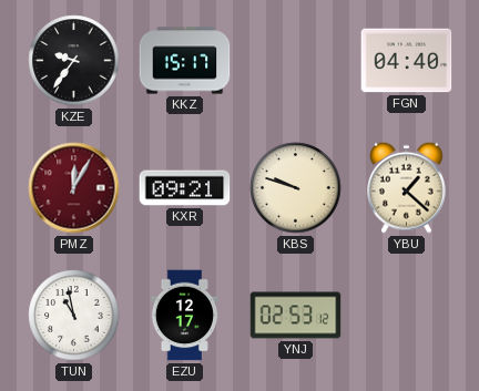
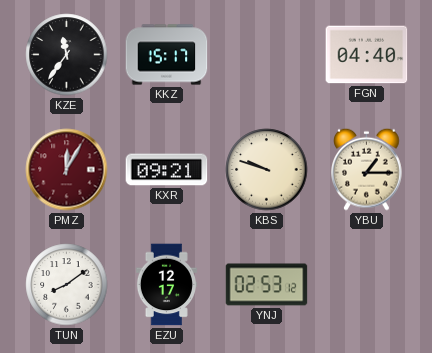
KZE: 9:36 -> 11:36 (67, 55)
YBU: 1:22 -> 1:15 (367, 169)
TUN: 10:58 -> 8:09 (67, 285)
